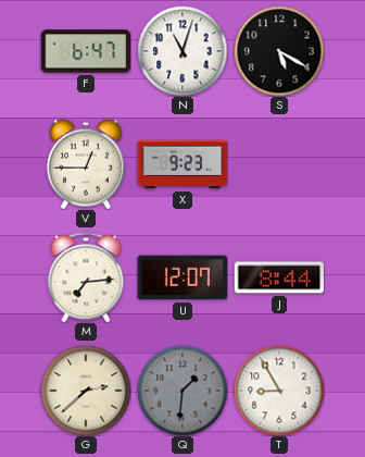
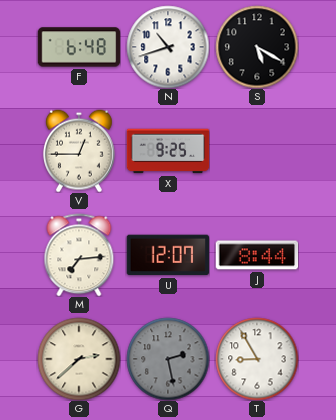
F: 6:47 -> 6:48 (79, 47)
N: 11:03 -> 10:42 (168, 47)
X: 9:23 -> 9:25 (168, 151)
Q: 1:31 -> 2:28 (168, 359)
